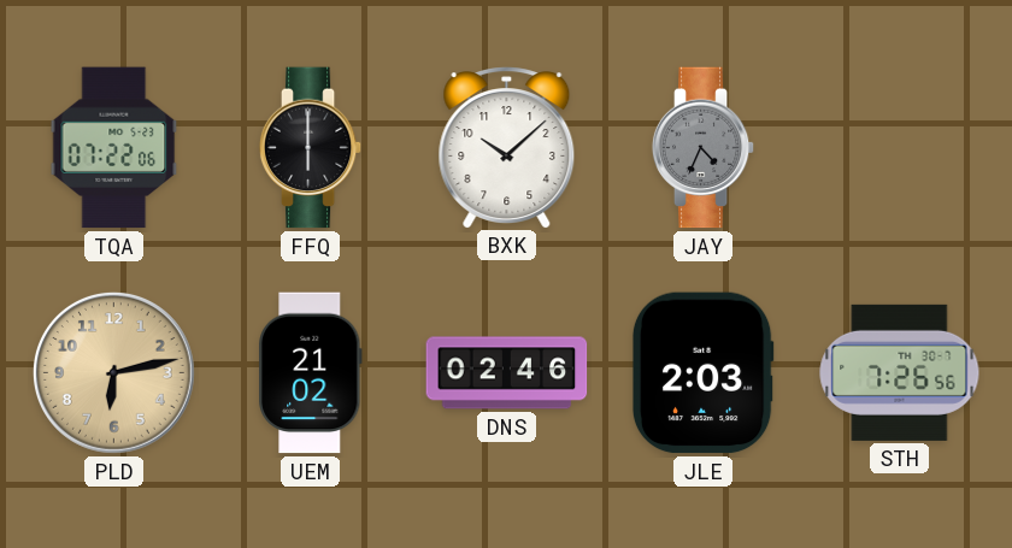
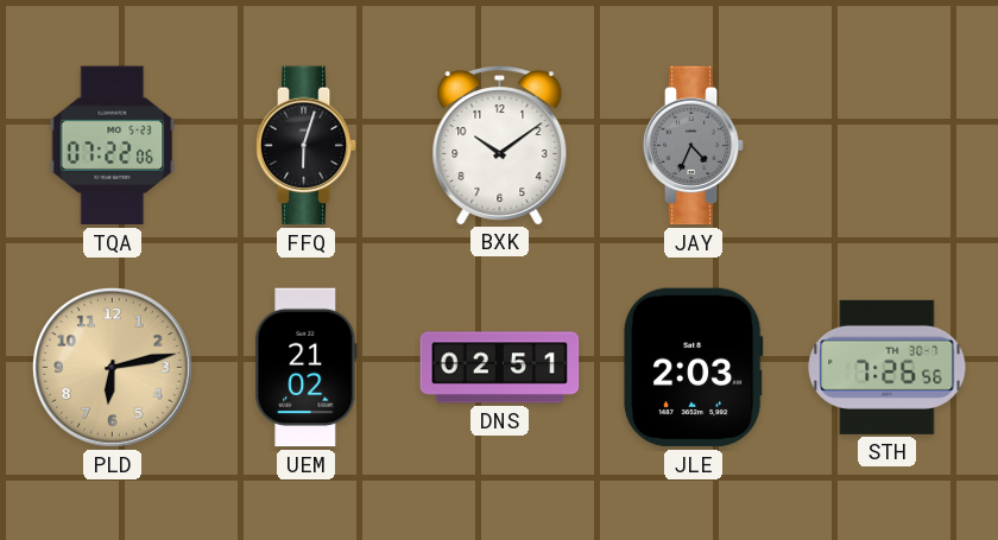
FFQ: 6:00 -> 6:03 (307, 146)
BXK: 10:08 -> 10:09 (500, 145)
DNS: 02:46 -> 02:51 (500, 368)
